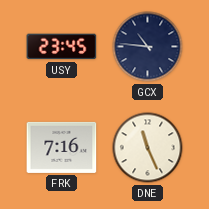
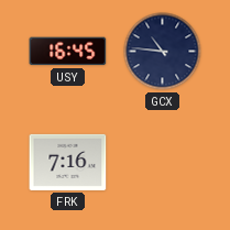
USY: 23:45 -> 16:45 (68, 52)
DNE: 11:26 -> none (148, 148)
